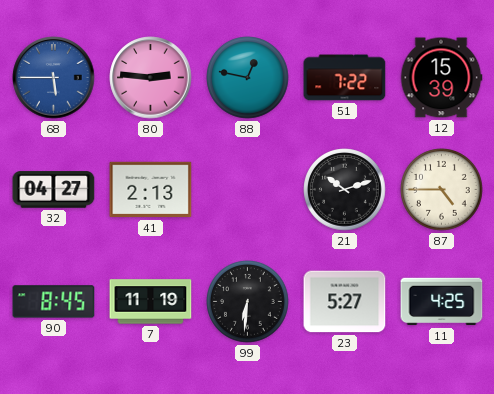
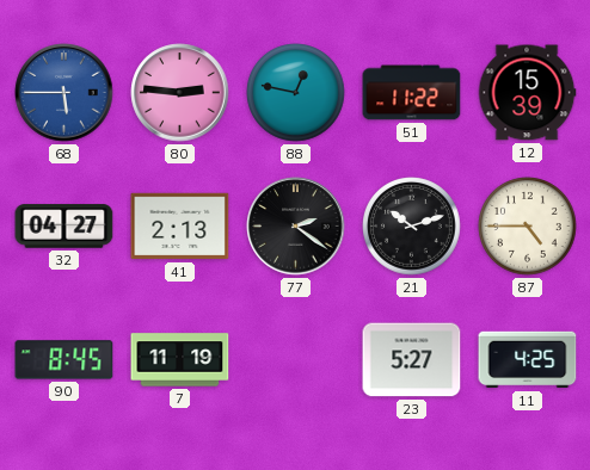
51: 7:22 -> 11:22 (412, 93)
77: none -> 2:21 (296, 227)
99: 6:31 -> none (248, 302)
